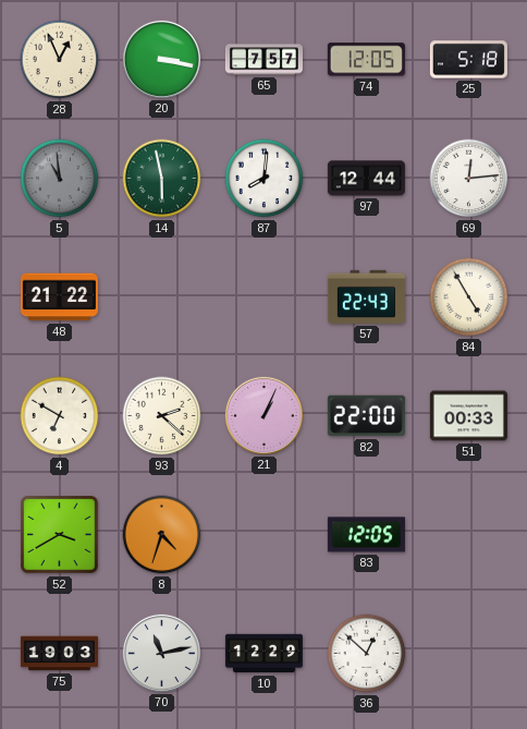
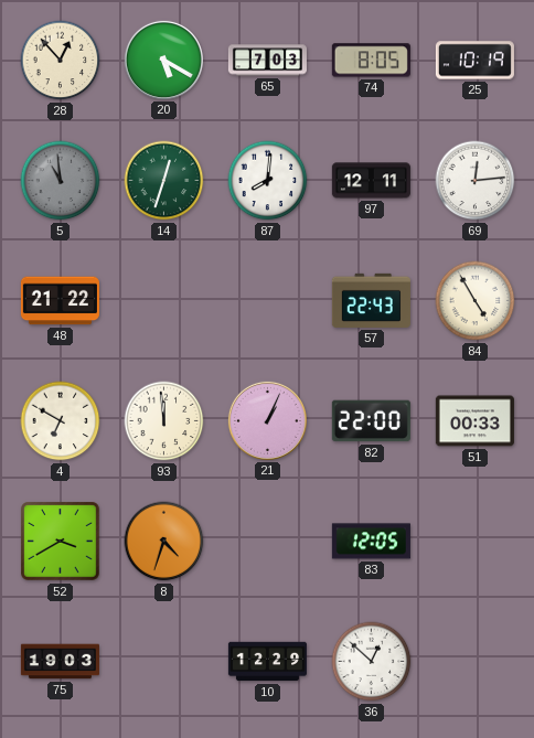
28: 12:56 -> 12:53 (61, 61)
20: 3:17 -> 5:20 (163, 60)
65: 7:57 -> 7:03 (267, 61)
74: 12:05 -> 8:05 (371, 61)
25: 5:18 -> 10:19 (474, 61)
14: 5:58 -> 12:33 (164, 181)
97: 12:44 -> 12:11 (371, 181)
93: 2:22 -> 11:59 (164, 421)
70: 11:13 -> none (161, 653)
